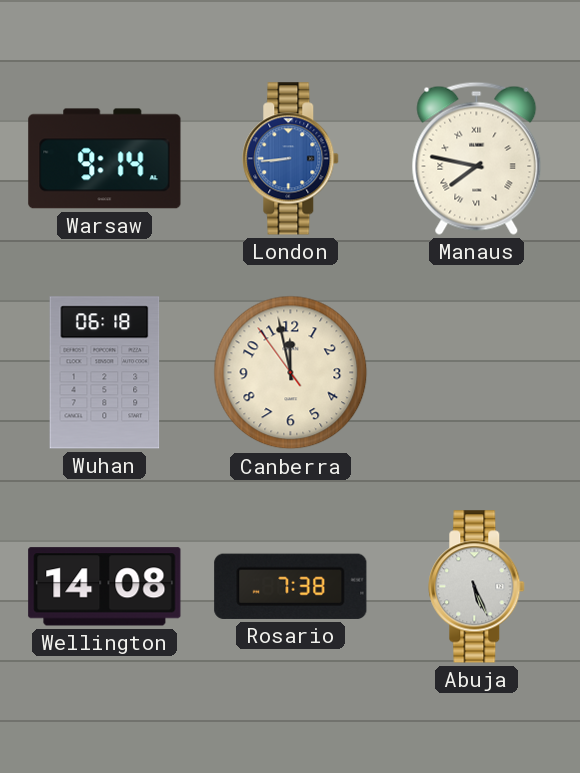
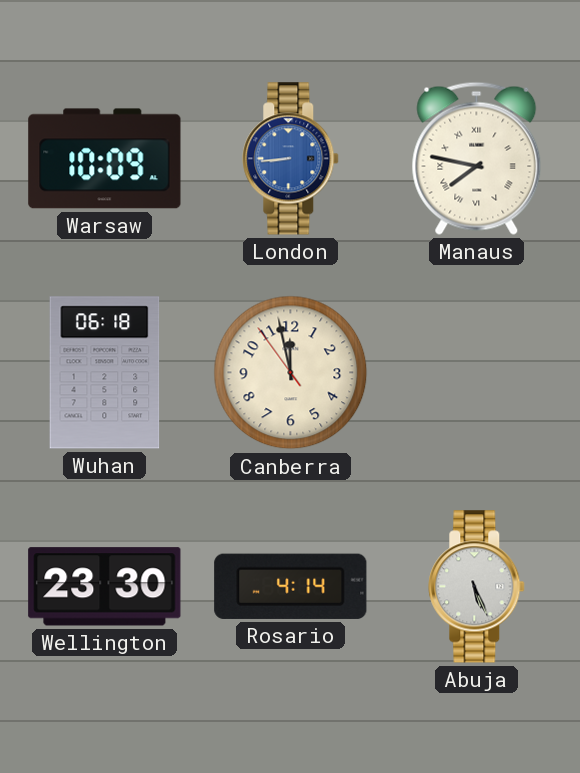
Warsaw: 9:14 -> 10:09 (105, 159)
Wellington: 14:08 -> 23:30 (105, 587)
Rosario: 7:38 -> 4:14 (291, 586)
